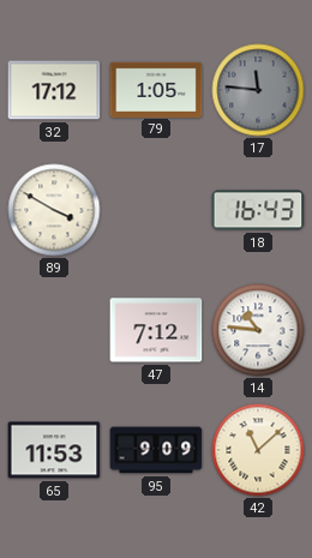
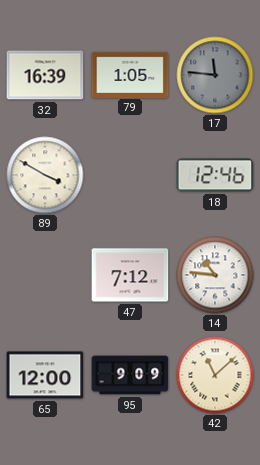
32: 17:12 -> 16:39 (45, 75)
18: 16:43 -> 12:46 (215, 175)
65: 11:53 -> 12:00 (45, 375)
